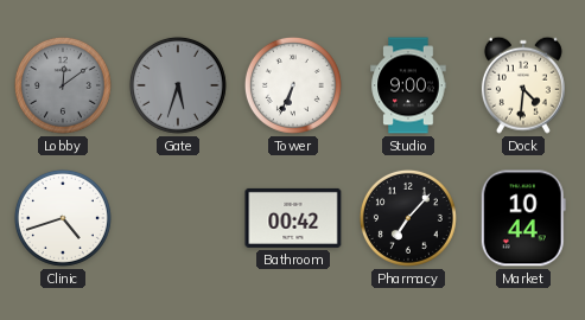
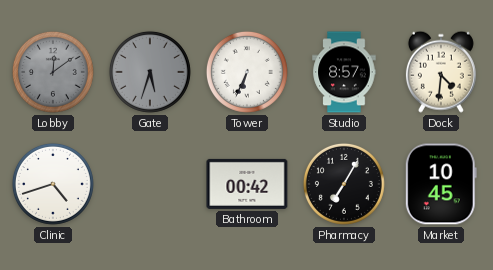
Studio: 9:00 -> 8:57 (344, 72)
Pharmacy: 7:07 -> 7:05 (344, 184)
Market: 10:44 -> 10:45 (441, 184)
